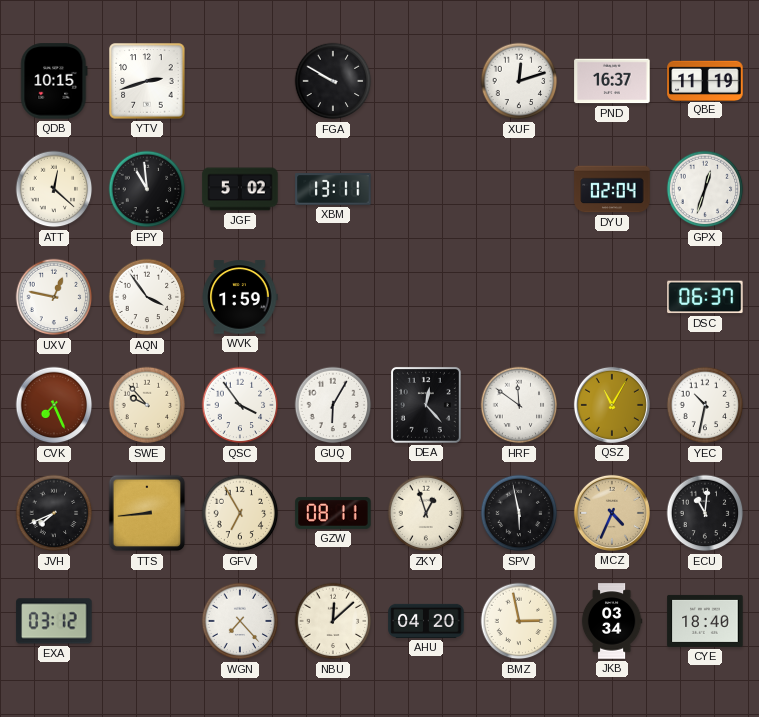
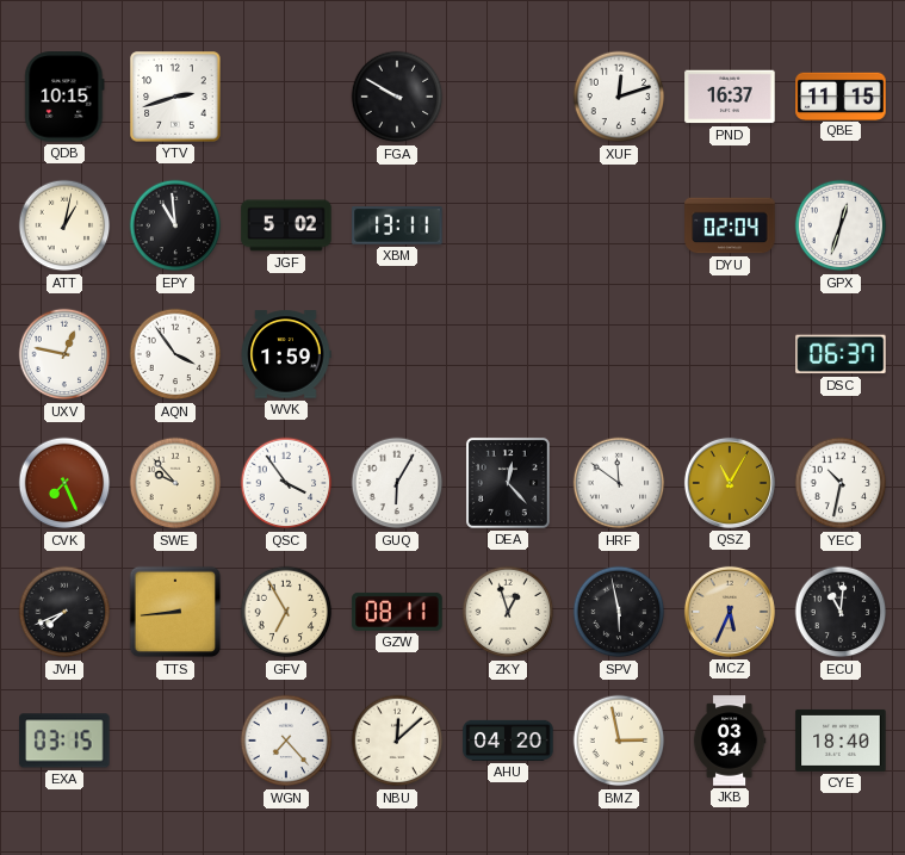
QBE: 11:19 -> 11:15 (841, 95)
ATT: 12:22 -> 1:02 (64, 225)
MCZ: 4:34 -> 5:34 (730, 612)
EXA: 03:12 -> 03:15 (64, 741)
